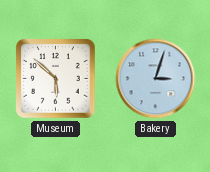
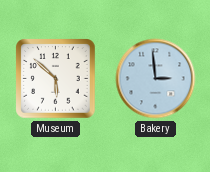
Bakery: 3:03 -> 2:59 (156, 79)
